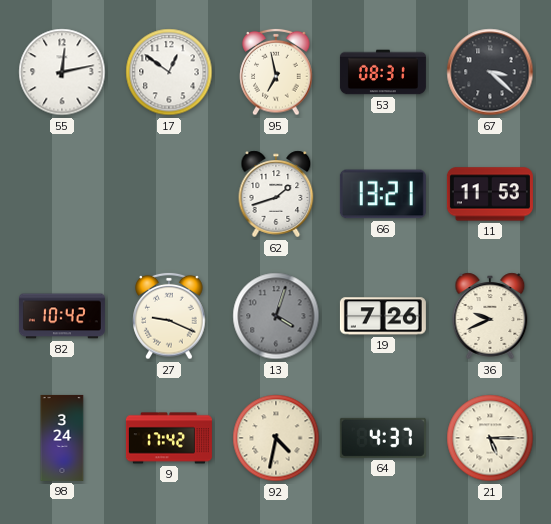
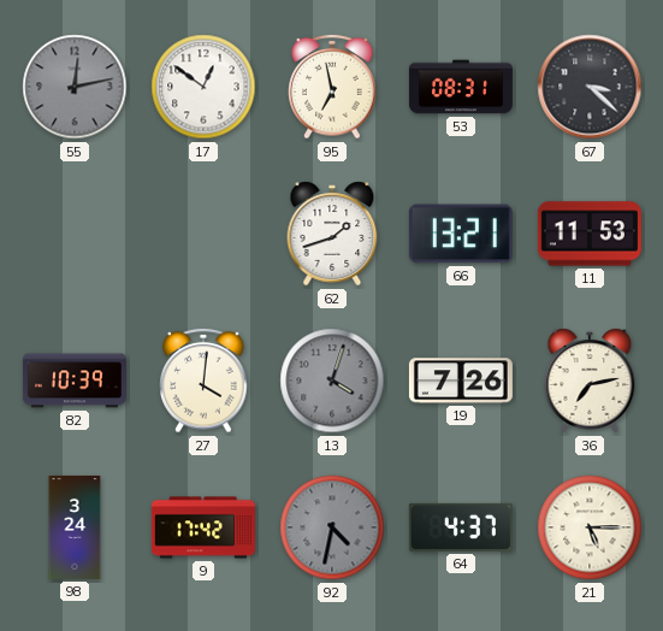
55 dial: white -> grey (75, 87)
82: 10:42 -> 10:39 (75, 381)
27: 9:19 -> 4:01 (203, 381)
36: 9:41 -> 7:13 (590, 381)
92 dial: cream -> grey (332, 527)
